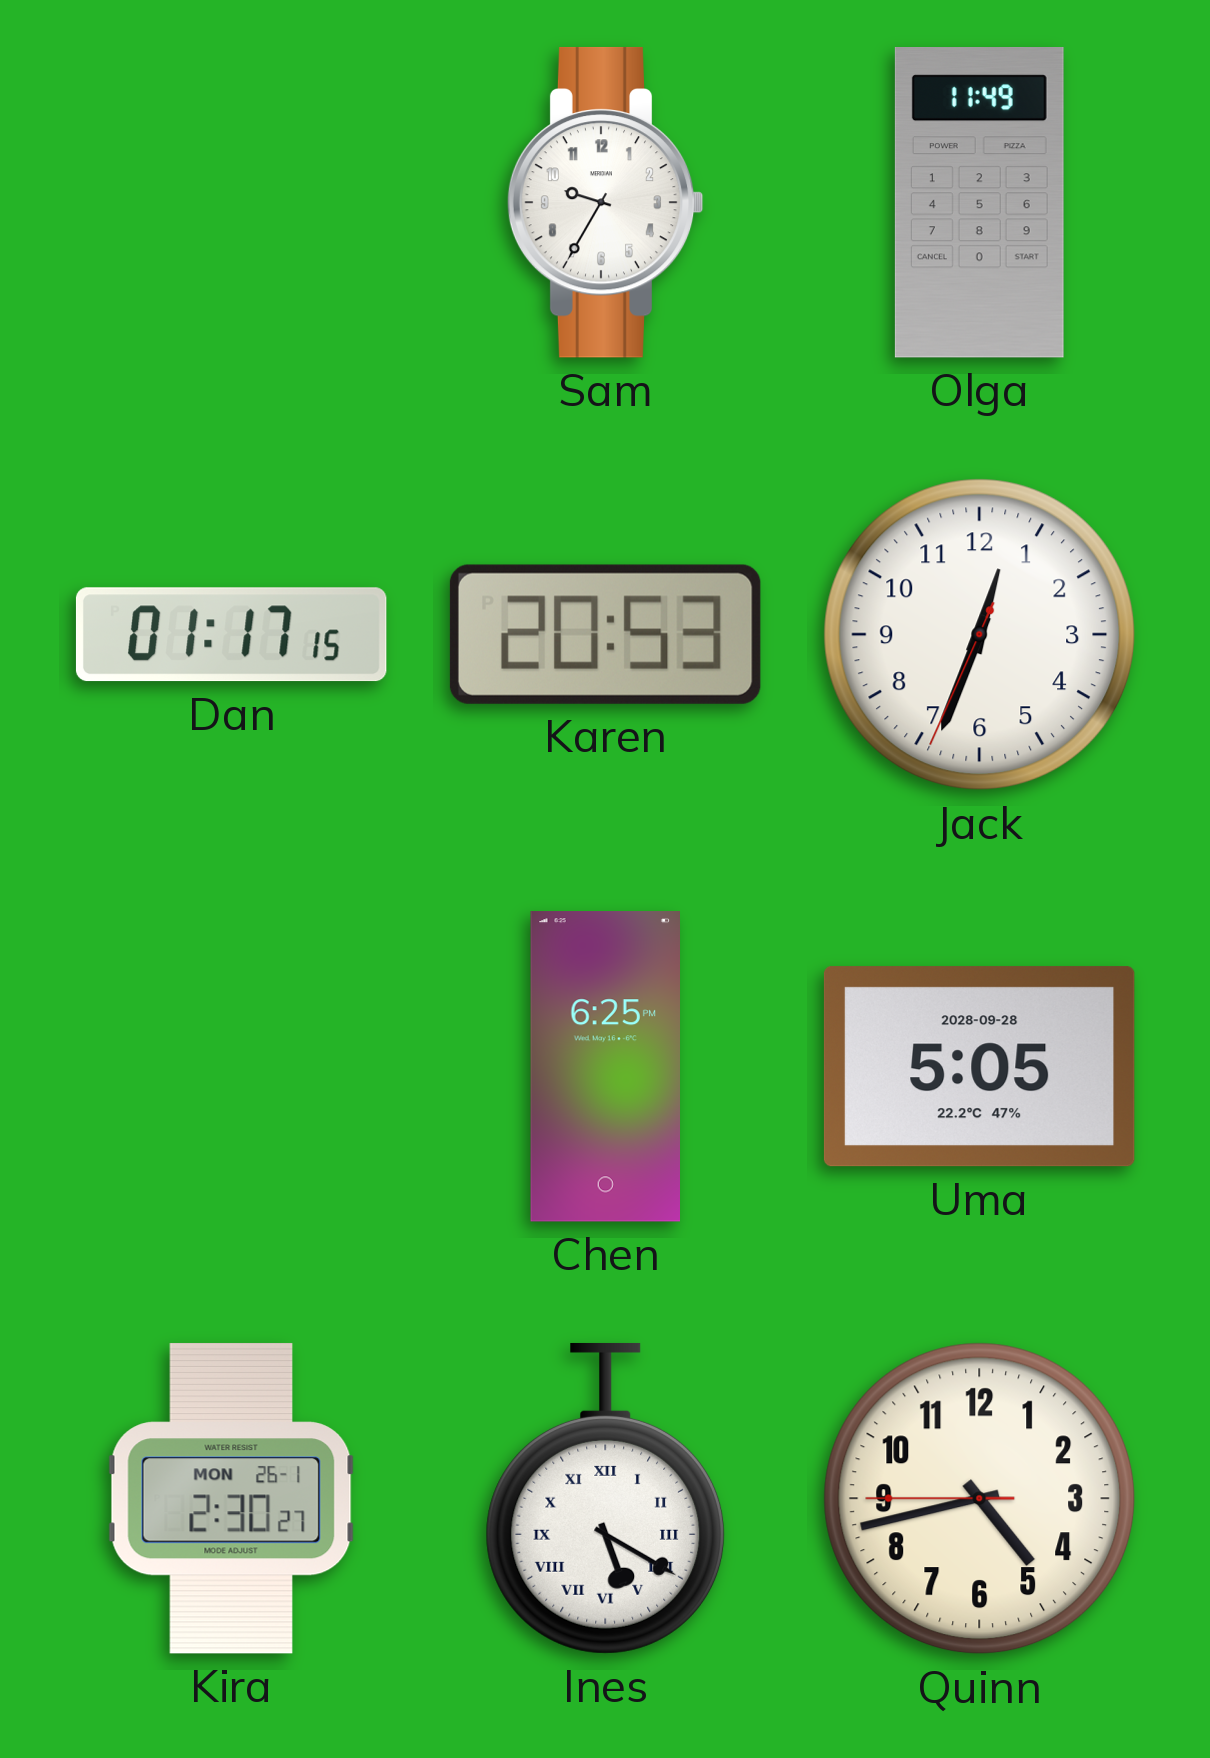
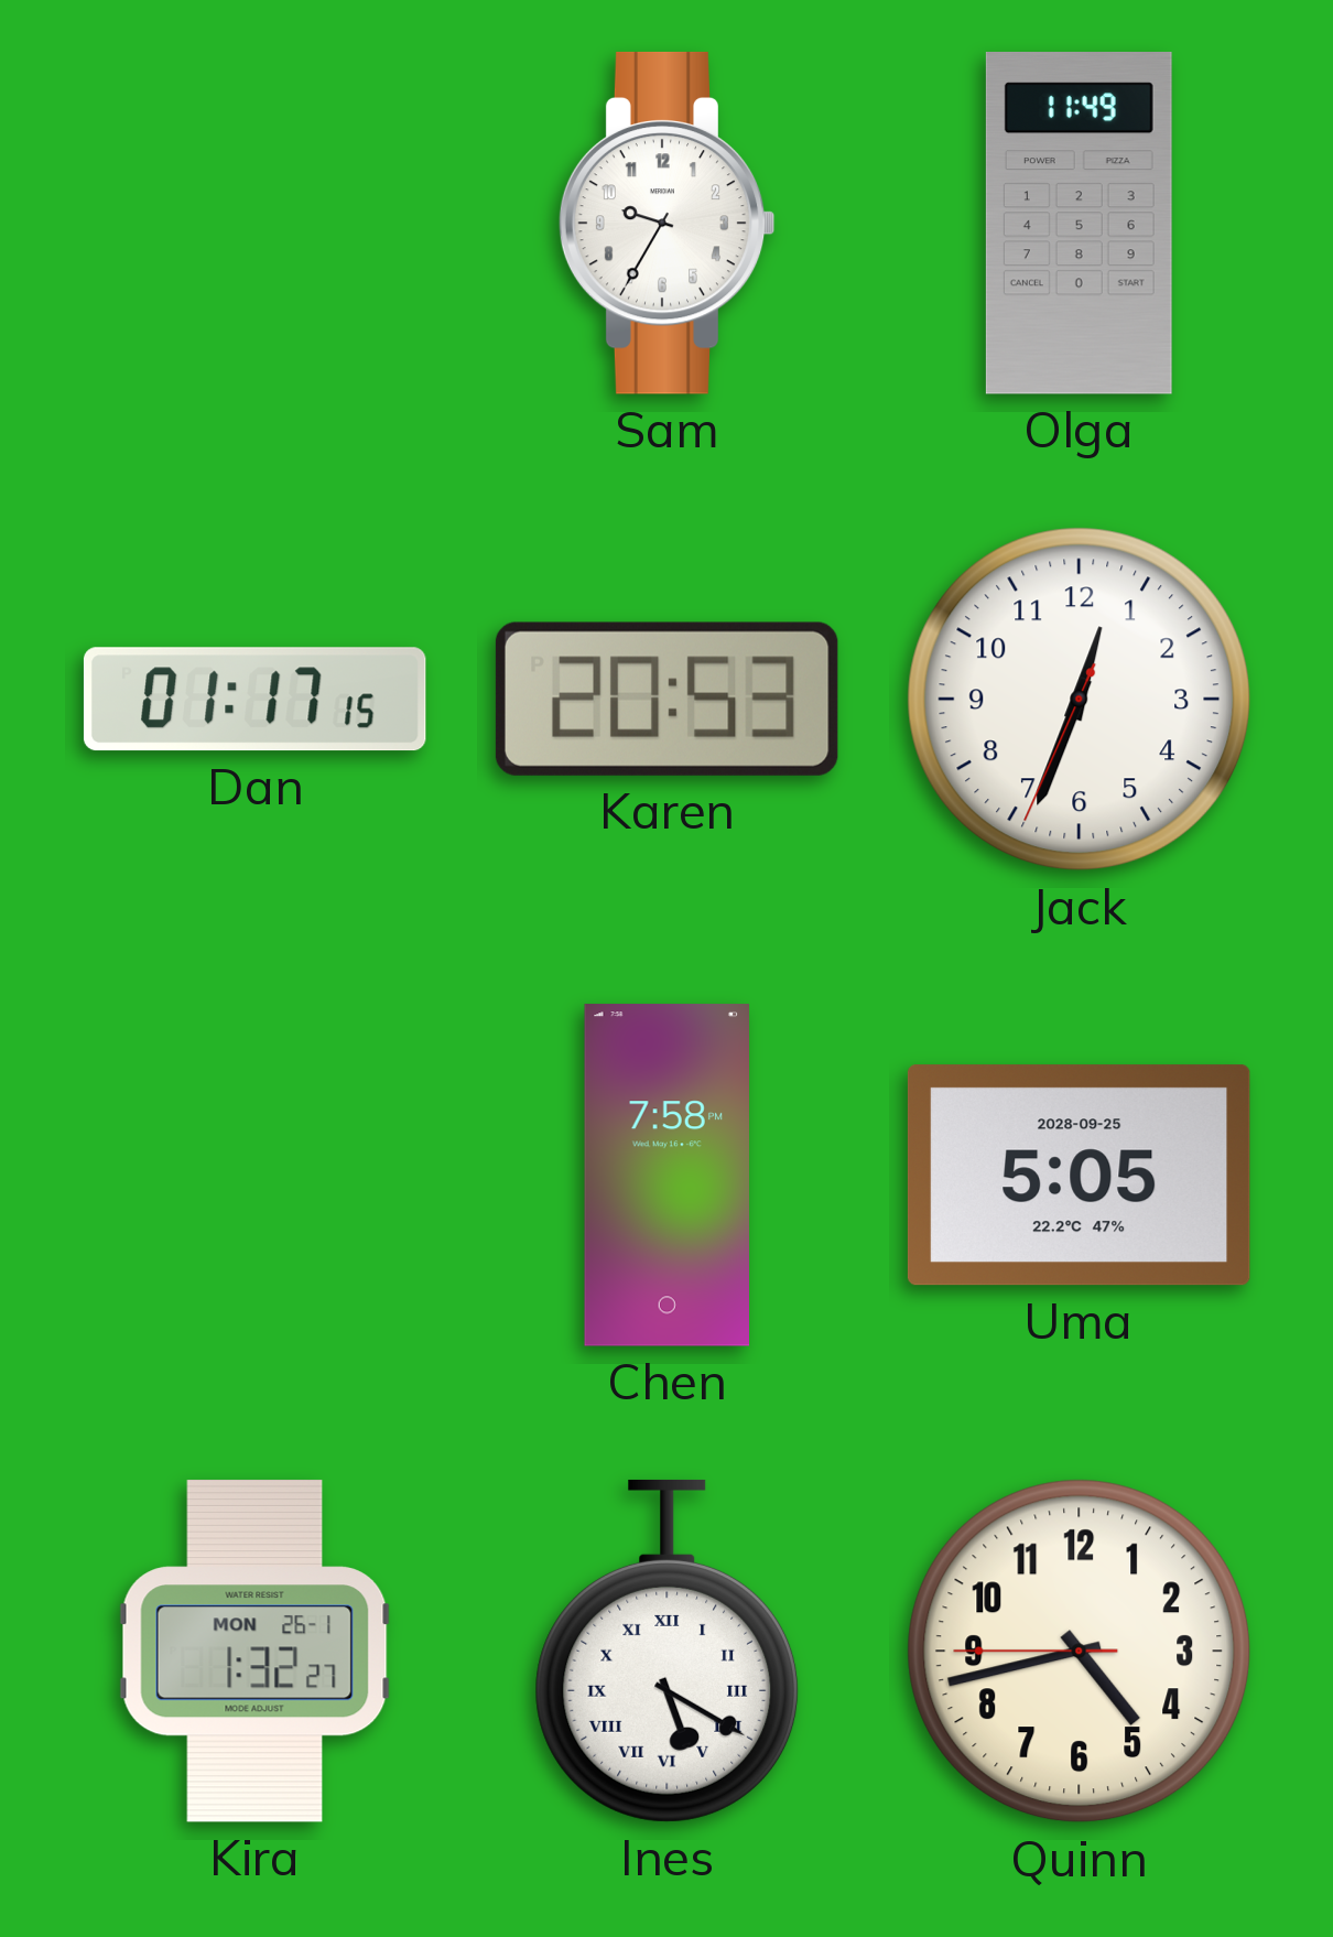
Chen: 6:25 -> 7:58 (666, 1176)
Uma date: 2028-09-28 -> 2028-09-25 (1079, 1176)
Kira: 2:30 -> 1:32 (256, 1651)
